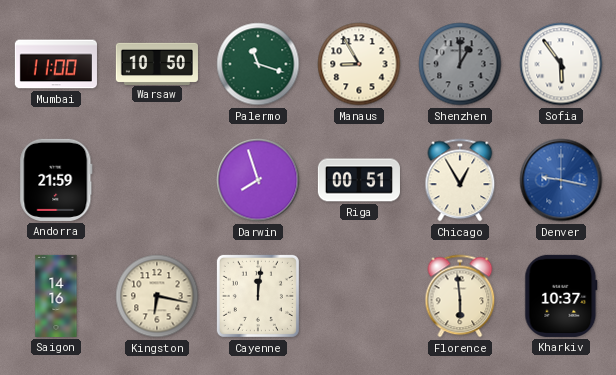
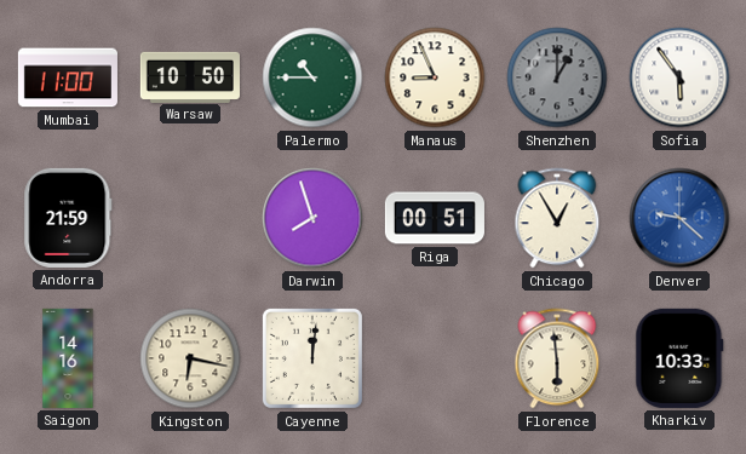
Palermo: 11:18 -> 10:45 (312, 77)
Manaus: 8:55 -> 8:56 (435, 77)
Denver: 9:17 -> 9:22 (679, 218)
Kharkiv: 10:37 -> 10:33 (679, 358)
